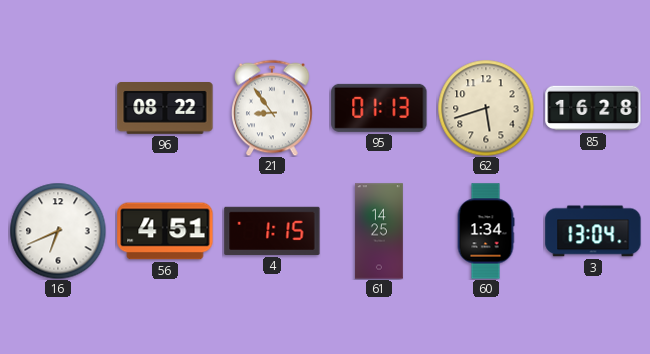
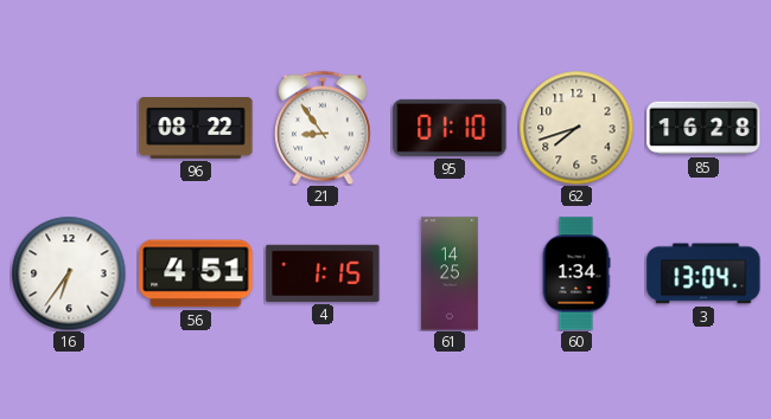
95: 01:13 -> 01:10 (450, 128)
62: 5:42 -> 7:42 (576, 128)
16: 6:41 -> 6:36 (69, 273)
